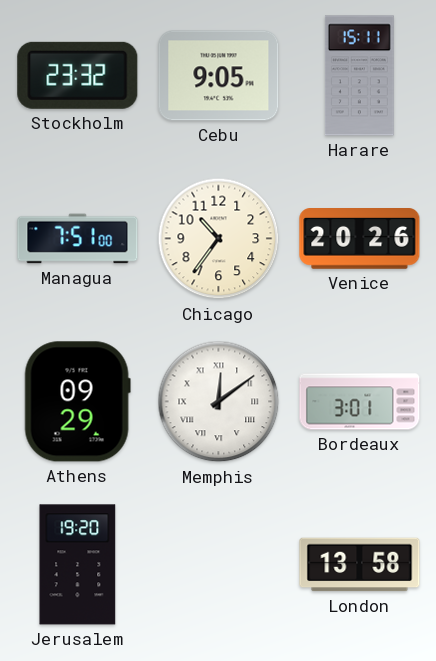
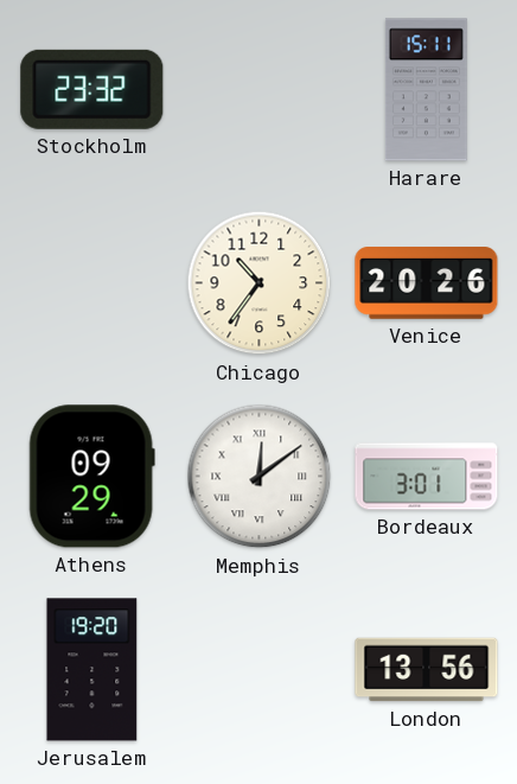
Cebu: 9:05 -> none (219, 76)
Managua: 7:51 -> none (78, 239)
London: 13:58 -> 13:56 (427, 670)
